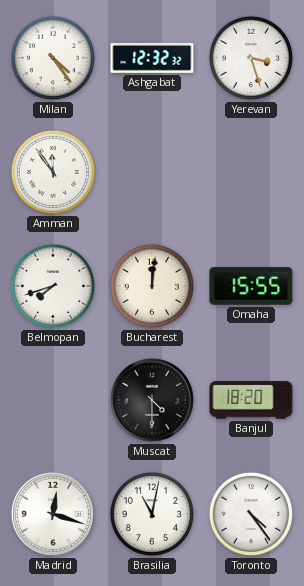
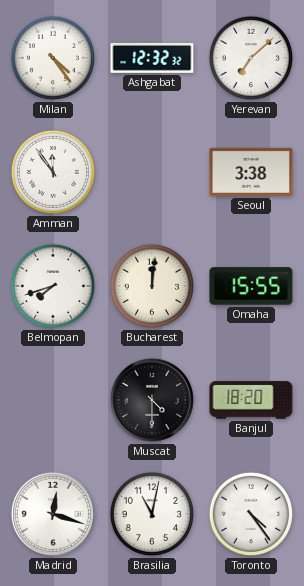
Yerevan: 3:27 -> 7:08 (251, 58)
Seoul: none -> 3:38 (251, 172)
